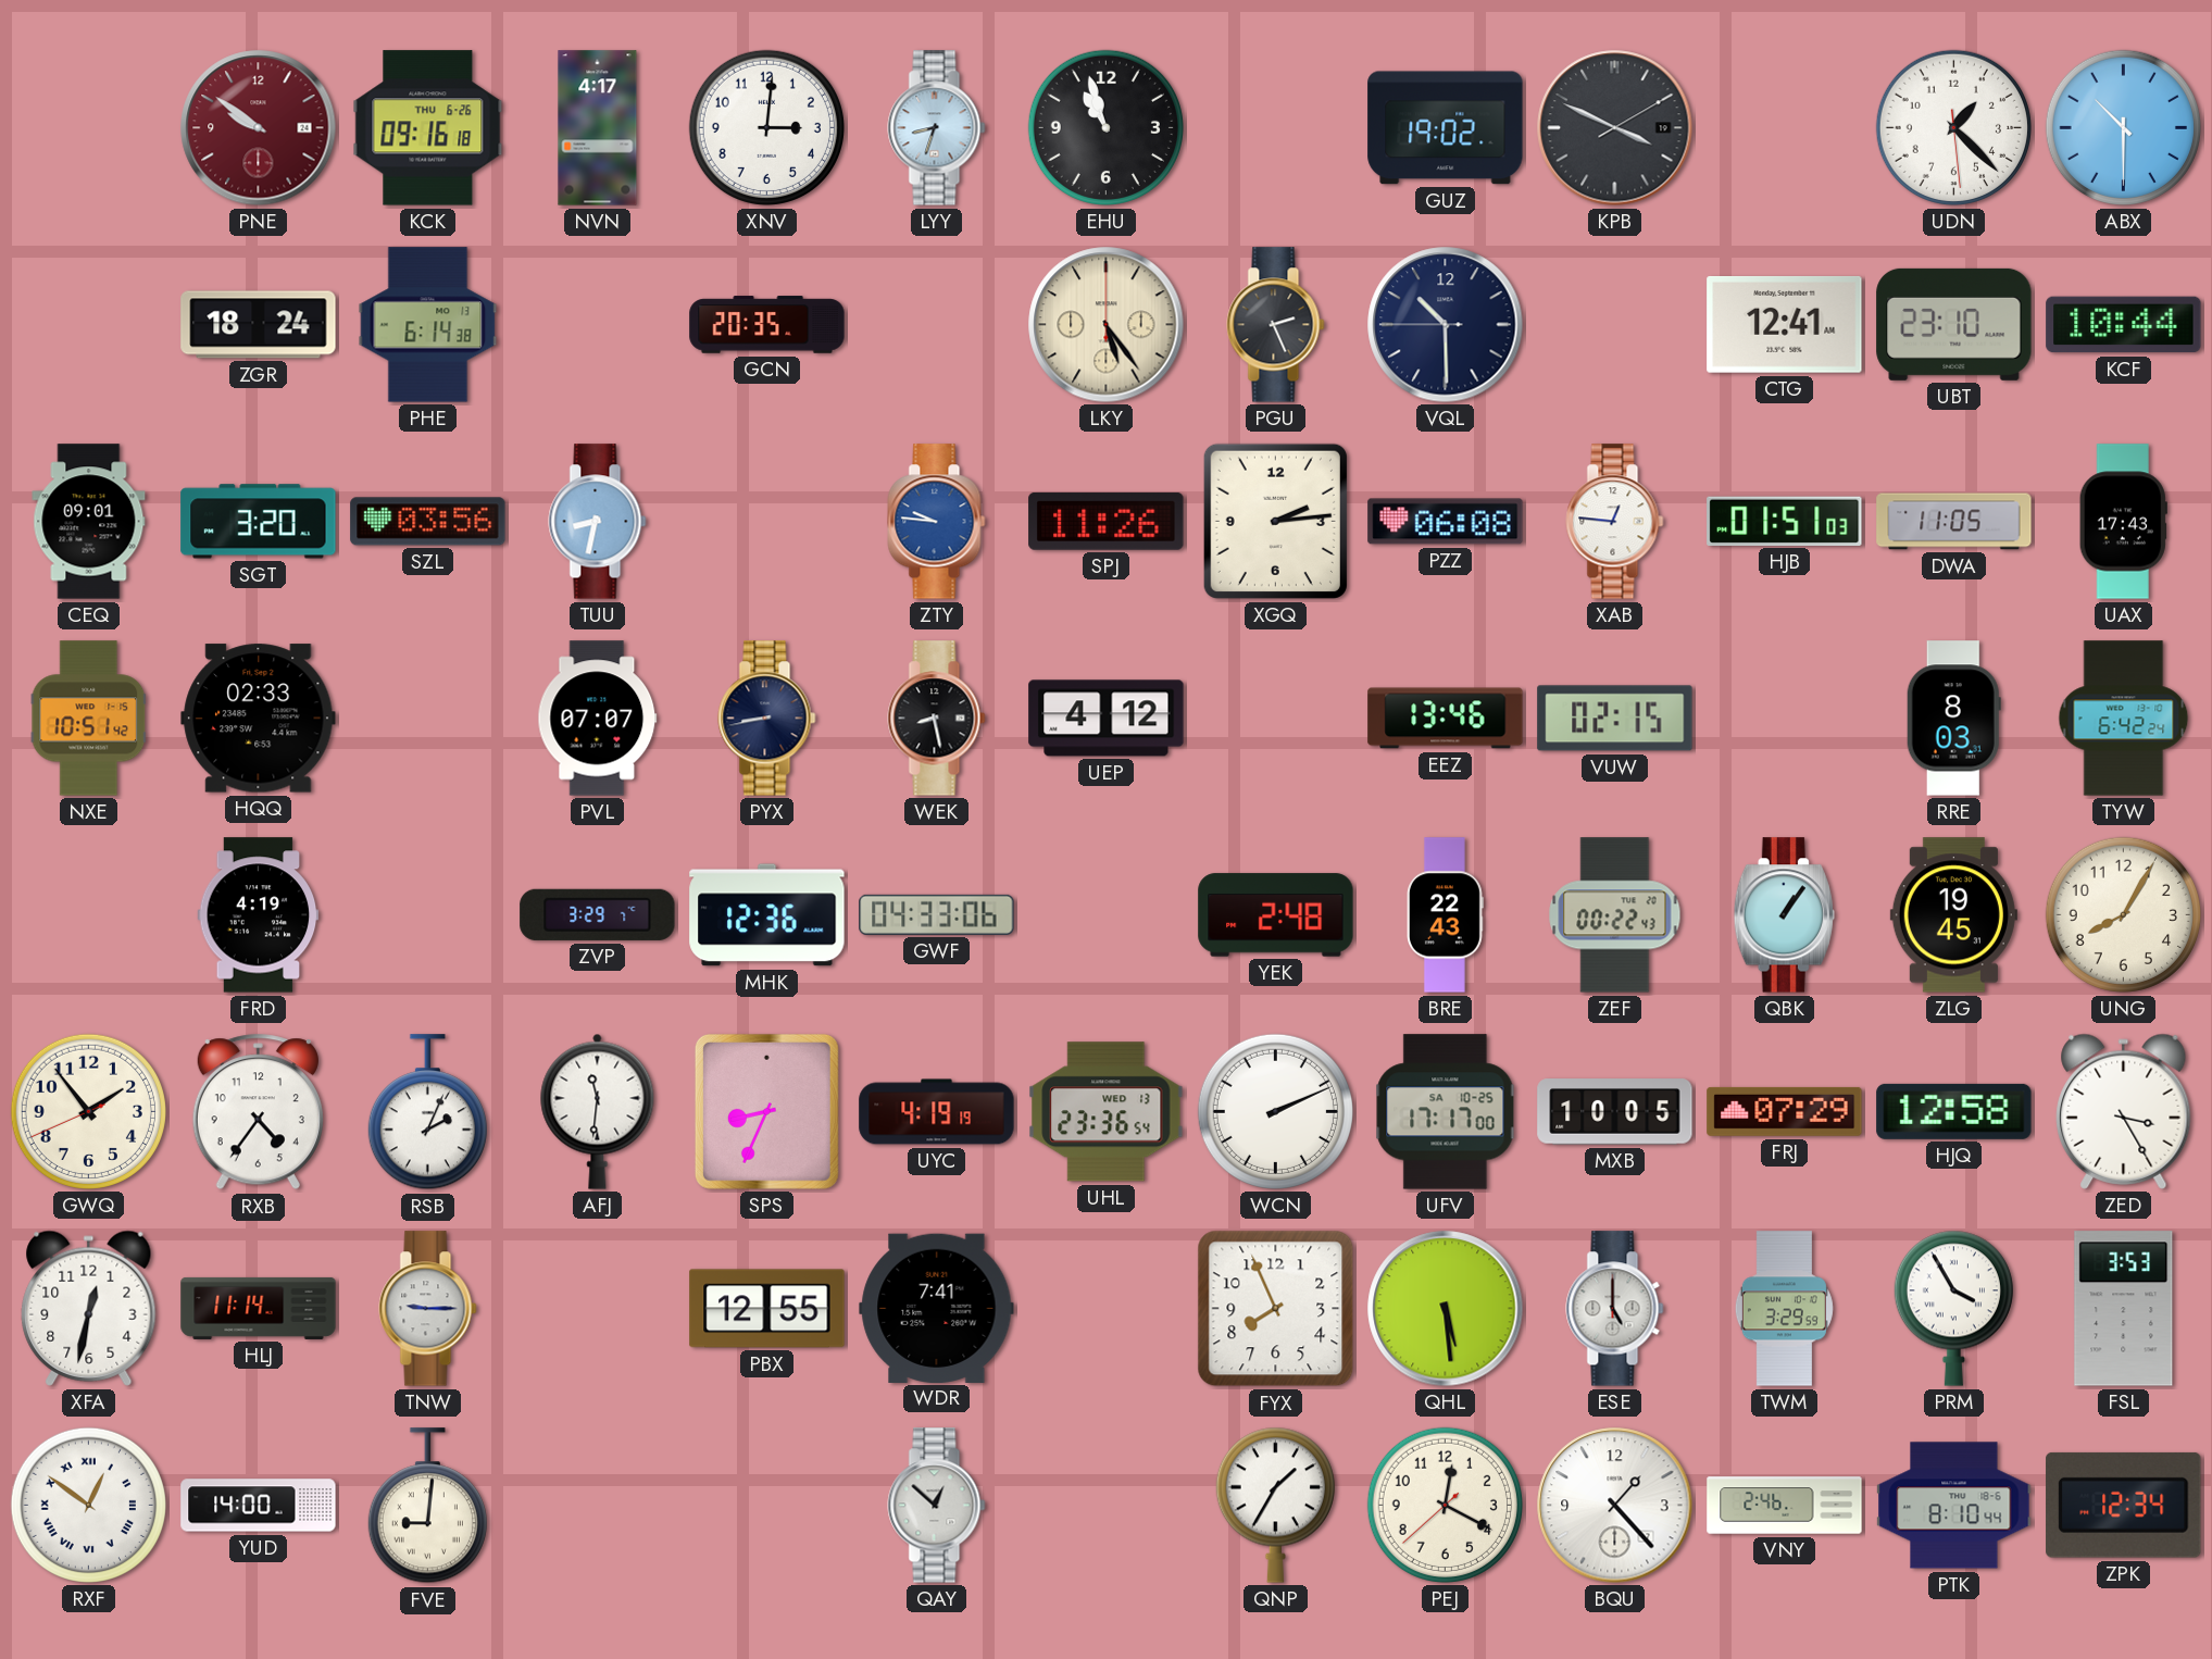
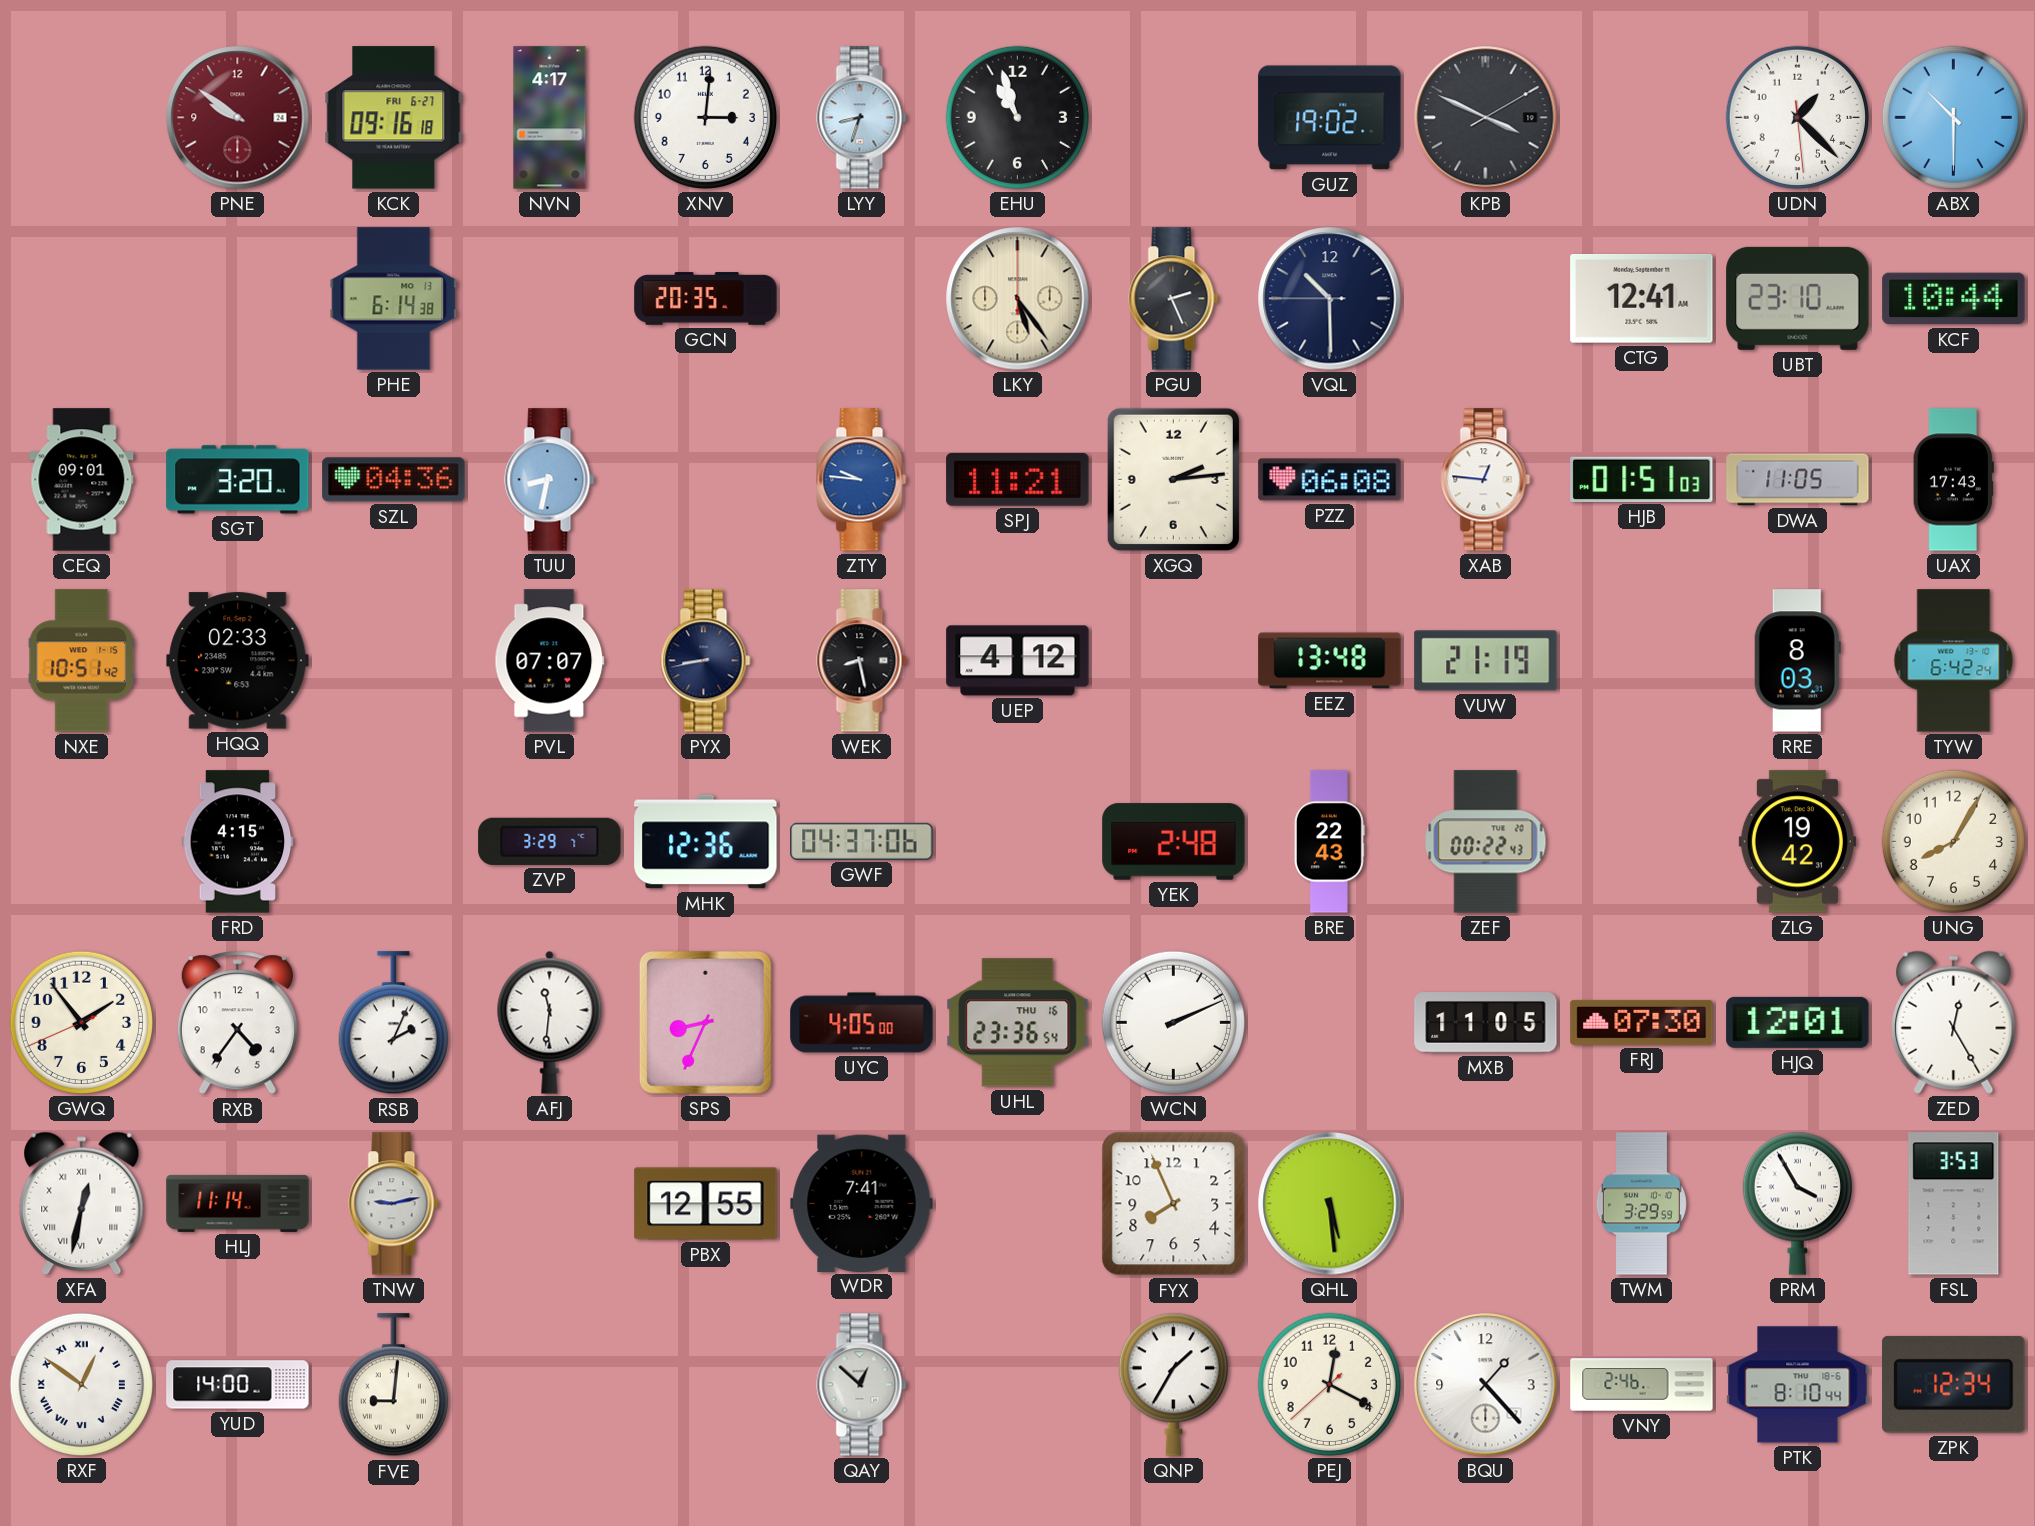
KCK date: THU 6-26 -> FRI 6-27 (394, 118)
ZGR: 18:24 -> none (259, 325)
SZL: 03:56 -> 04:36 (394, 480)
SPJ: 11:26 -> 11:21 (1018, 479)
EEZ: 13:46 -> 13:48 (1330, 661)
VUW: 02:15 -> 21:19 (1486, 661)
FRD: 4:19 -> 4:15 (238, 842)
GWF: 04:33 -> 04:37 (862, 841)
QBK: 1:06 -> none (1784, 915)
ZLG: 19:45 -> 19:42 (1797, 842)
UYC: 4:19 -> 4:05 (862, 1023)
UHL date: WED 13 -> THU 16 (1018, 1023)
UFV: 17:17 -> none (1446, 1112)
MXB: 10:05 -> 11:05 (1486, 1023)
FRJ: 07:29 -> 07:30 (1642, 1022)
HJQ: 12:58 -> 12:01 (1798, 1022)
ZED: 3:25 -> 12:25 (1954, 1022)
XFA numerals: Arabic -> Roman (82, 1203)
TNW: 9:15 -> 9:13 (394, 1204)
ESE: 5:00 -> none (1615, 1309)
